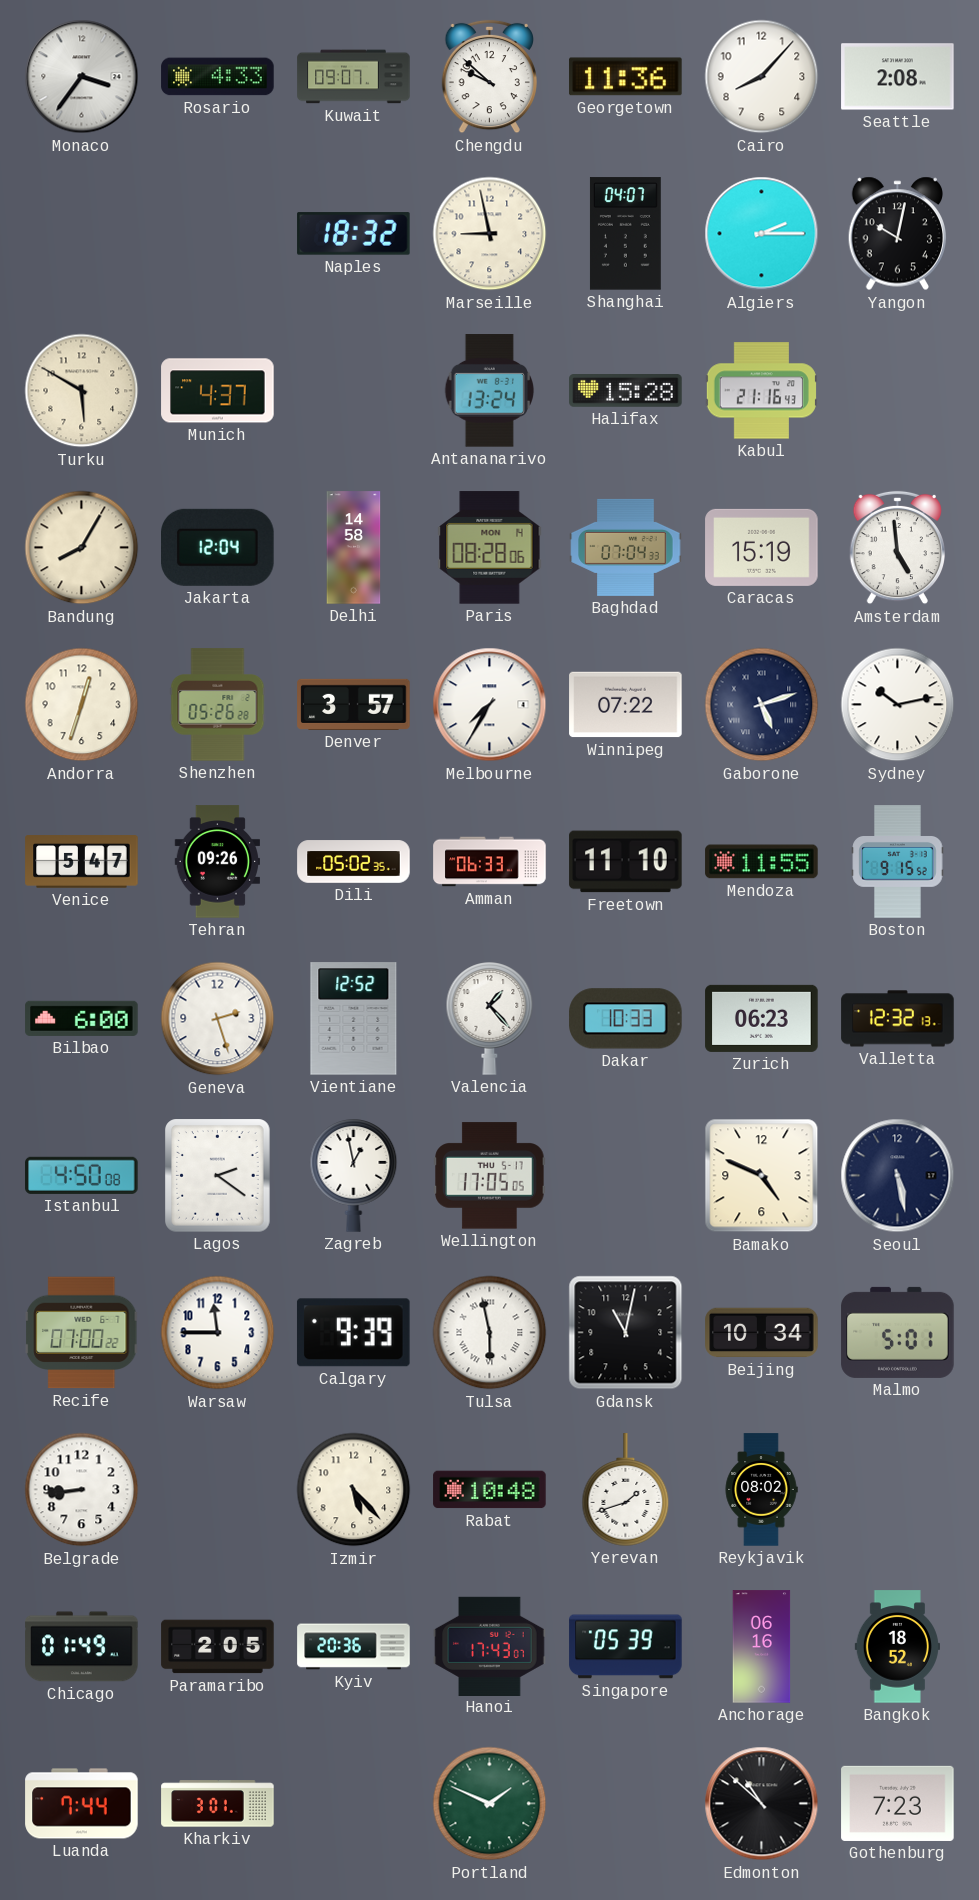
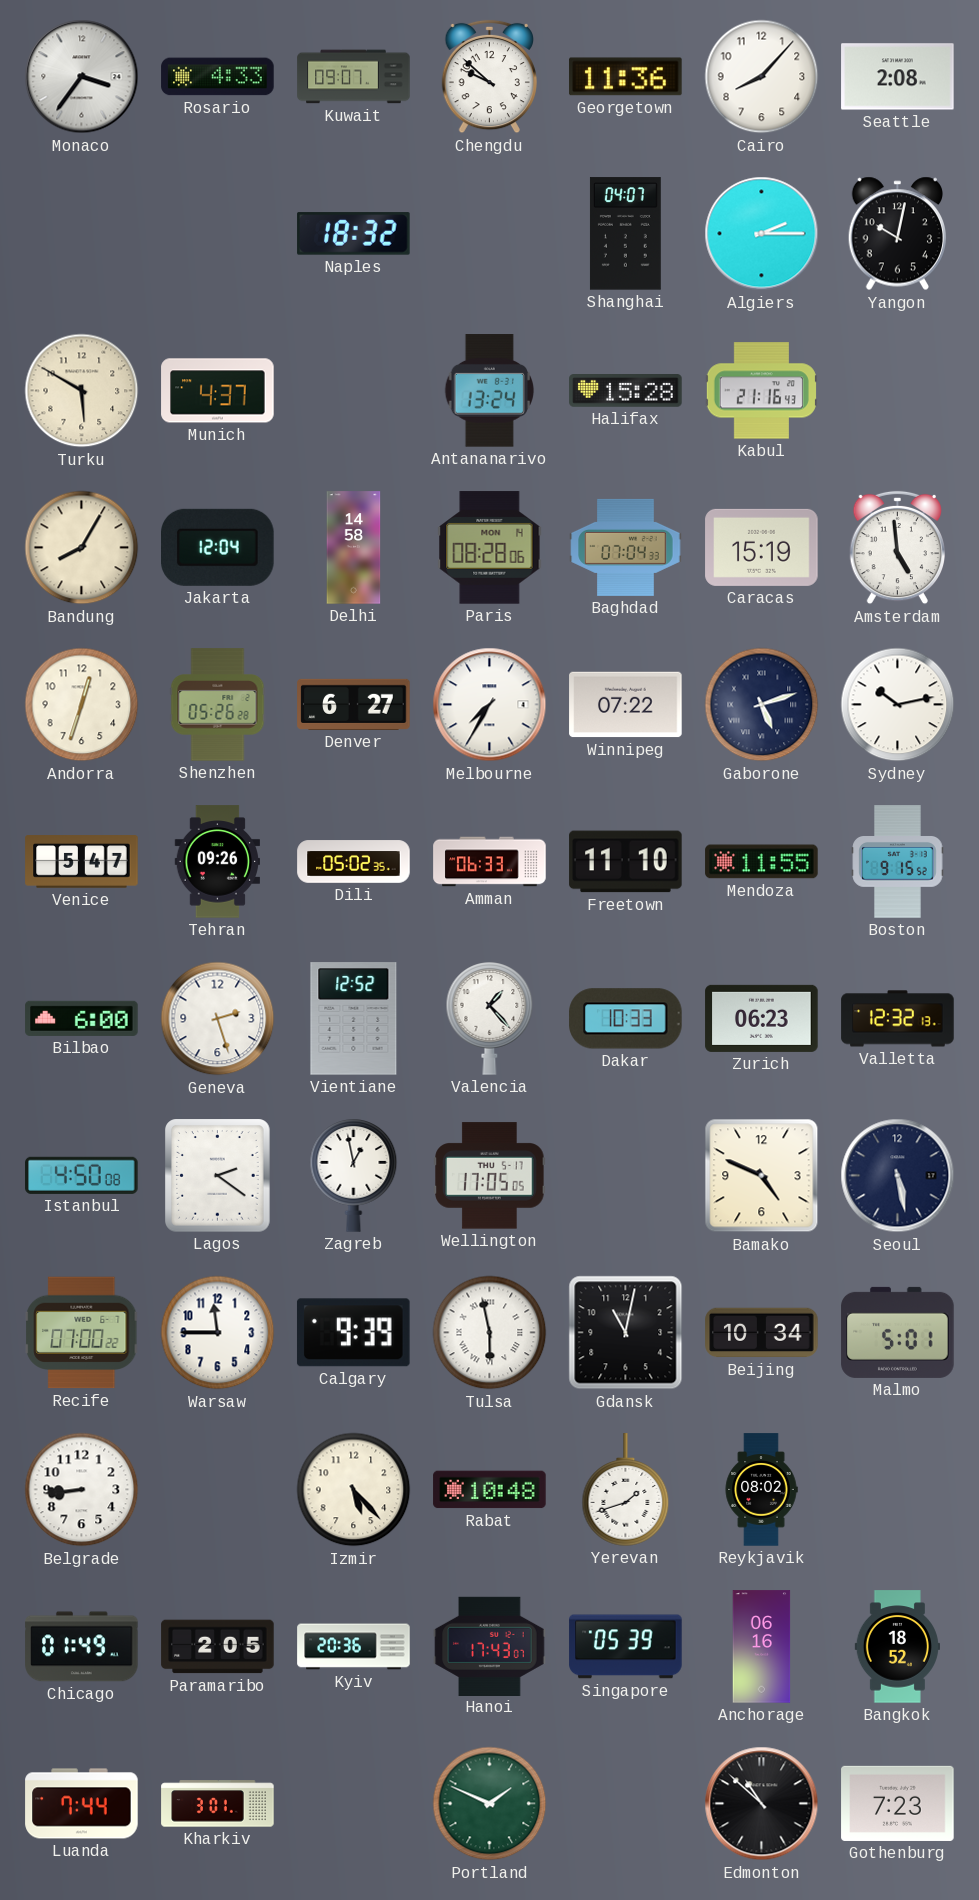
Marseille: 8:58 -> none (490, 234)
Denver: 3:57 -> 6:27 (354, 704)
